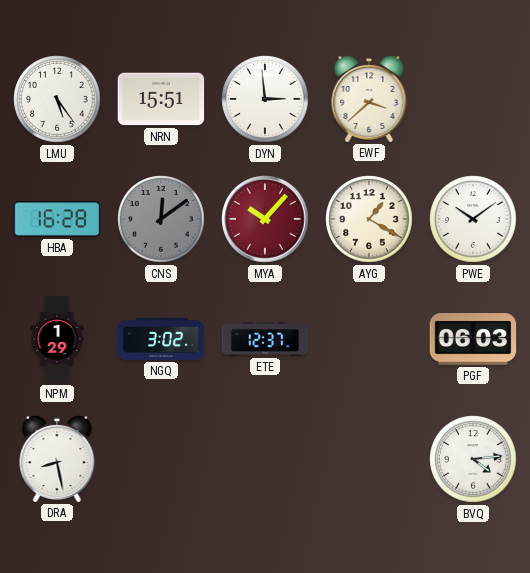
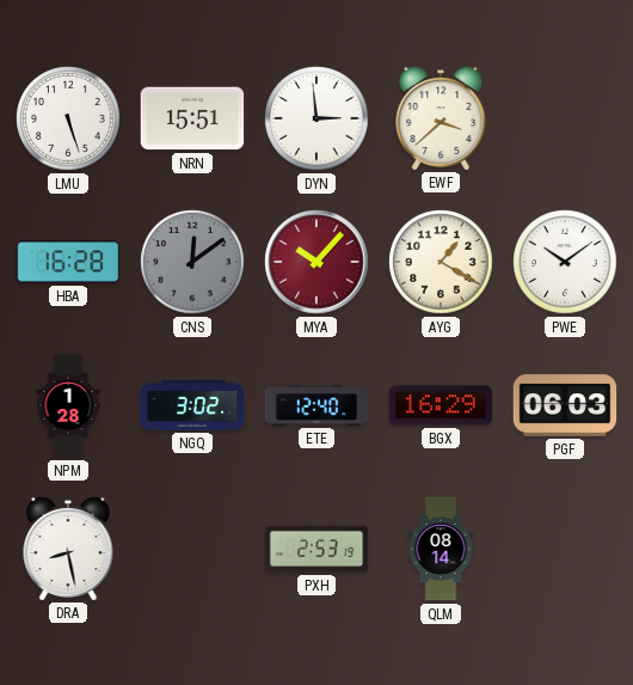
LMU: 5:24 -> 5:27 (68, 118)
NPM: 1:29 -> 1:28 (68, 405)
ETE: 12:37 -> 12:40 (316, 406)
BGX: none -> 16:29 (441, 405)
PXH: none -> 2:53 (316, 549)
QLM: none -> 08:14 (441, 549)
BVQ: 4:14 -> none (473, 459)
